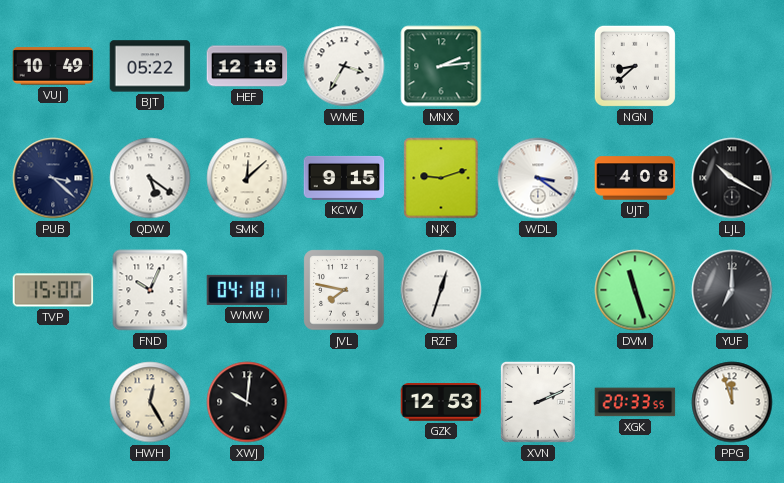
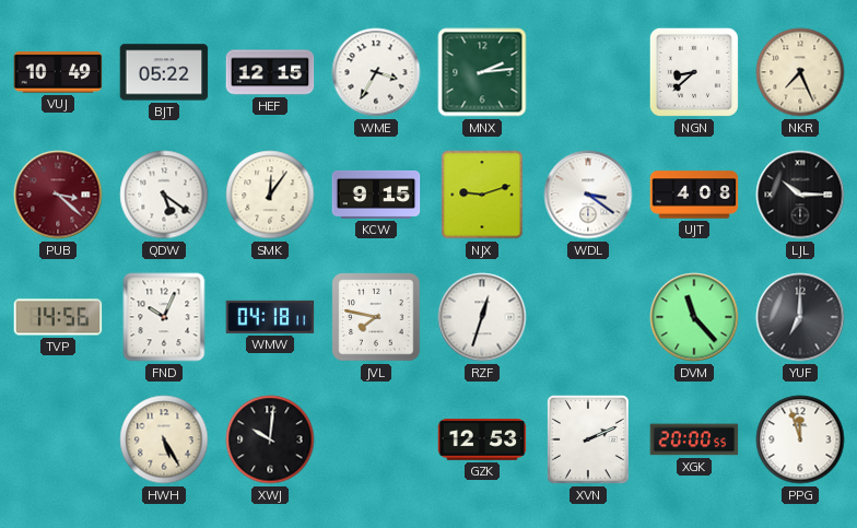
HEF: 12:18 -> 12:15 (270, 72)
NKR: none -> 7:26 (800, 72)
PUB dial: navy -> burgundy (58, 195)
SMK: 12:08 -> 12:06 (270, 195)
LJL: 10:20 -> 10:15 (800, 195)
TVP: 15:00 -> 14:56 (58, 317)
DVM: 11:27 -> 11:23 (694, 317)
HWH: 12:25 -> 5:25 (164, 439)
XGK: 20:33 -> 20:00 (694, 439)
